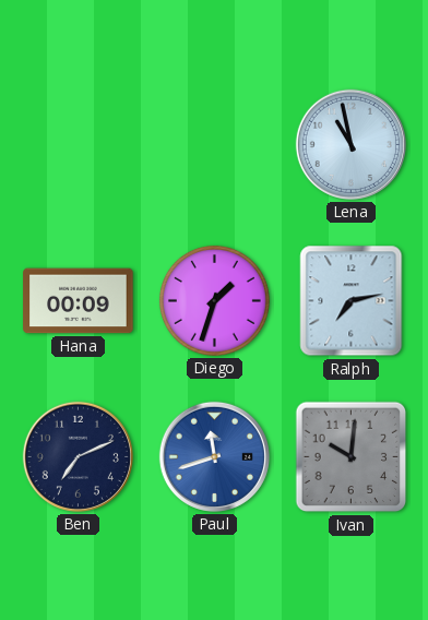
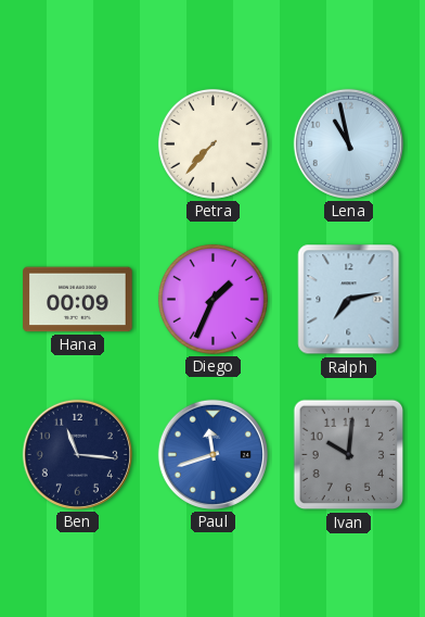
Petra: none -> 7:37 (212, 143)
Diego: 1:33 -> 1:34 (212, 299)
Ben: 7:11 -> 11:16 (77, 454)
